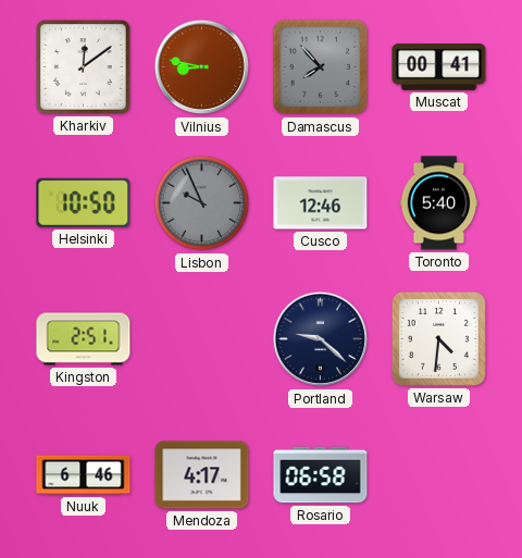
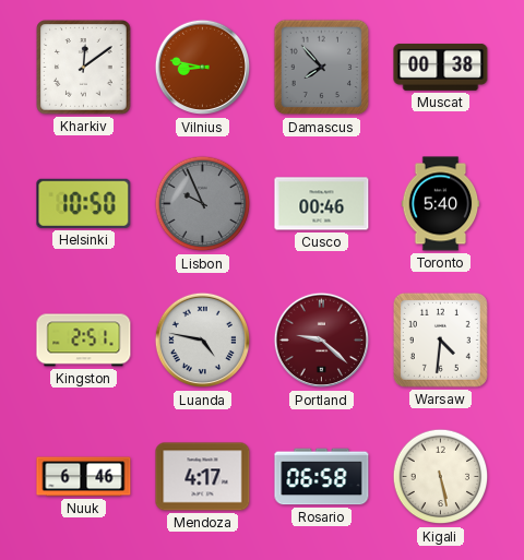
Muscat: 00:41 -> 00:38 (441, 67)
Cusco: 12:46 -> 00:46 (322, 204)
Luanda: none -> 4:47 (203, 341)
Portland dial: navy -> burgundy (322, 341)
Kigali: none -> 5:28 (441, 477)
